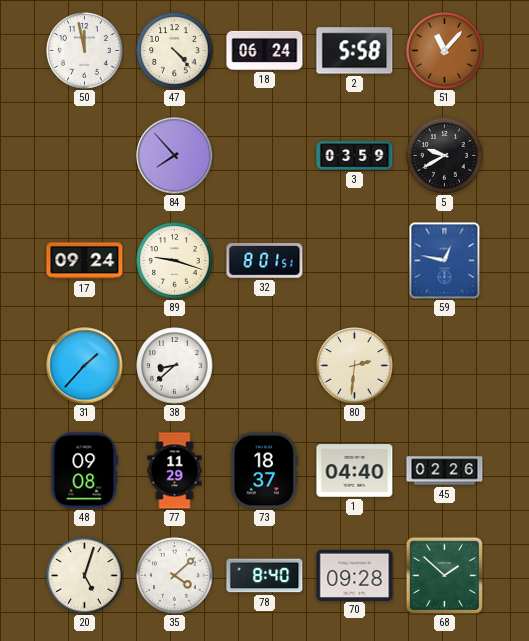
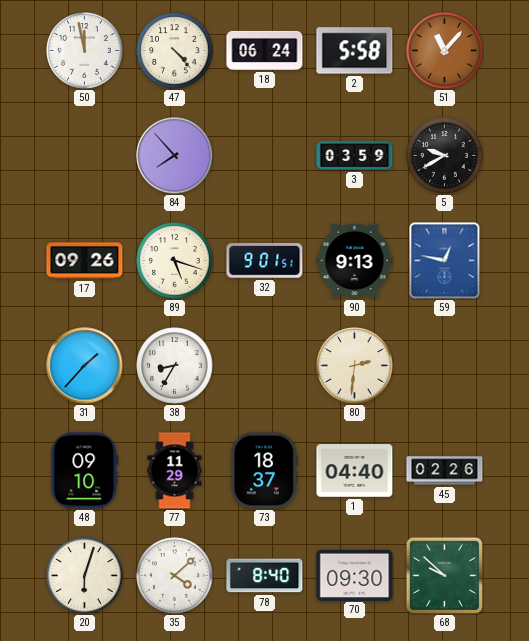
17: 09:24 -> 09:26 (85, 261)
89: 9:18 -> 5:18 (175, 261)
32: 8:01 -> 9:01 (265, 261)
90: none -> 9:13 (355, 261)
38: 8:38 -> 8:35 (175, 366)
48: 09:08 -> 09:10 (85, 471)
20: 5:03 -> 6:03 (85, 576)
70: 09:28 -> 09:30 (355, 575)
68: 1:52 -> 9:52 (444, 575)
